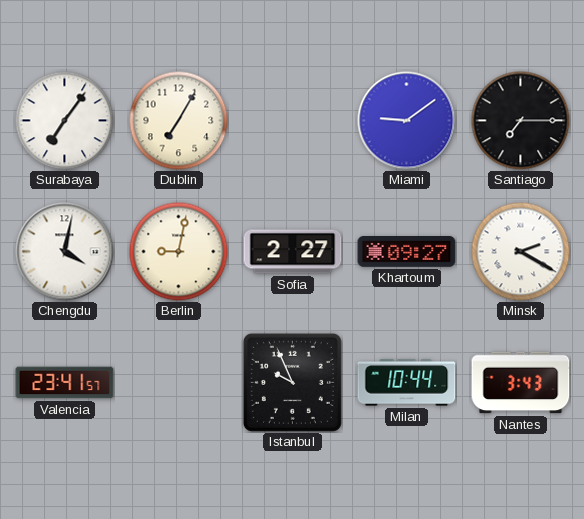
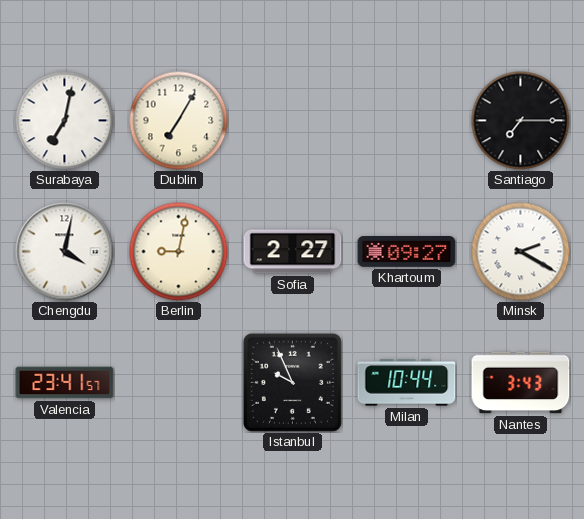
Surabaya: 7:06 -> 7:02 (65, 121)
Miami: 9:09 -> none (407, 121)
